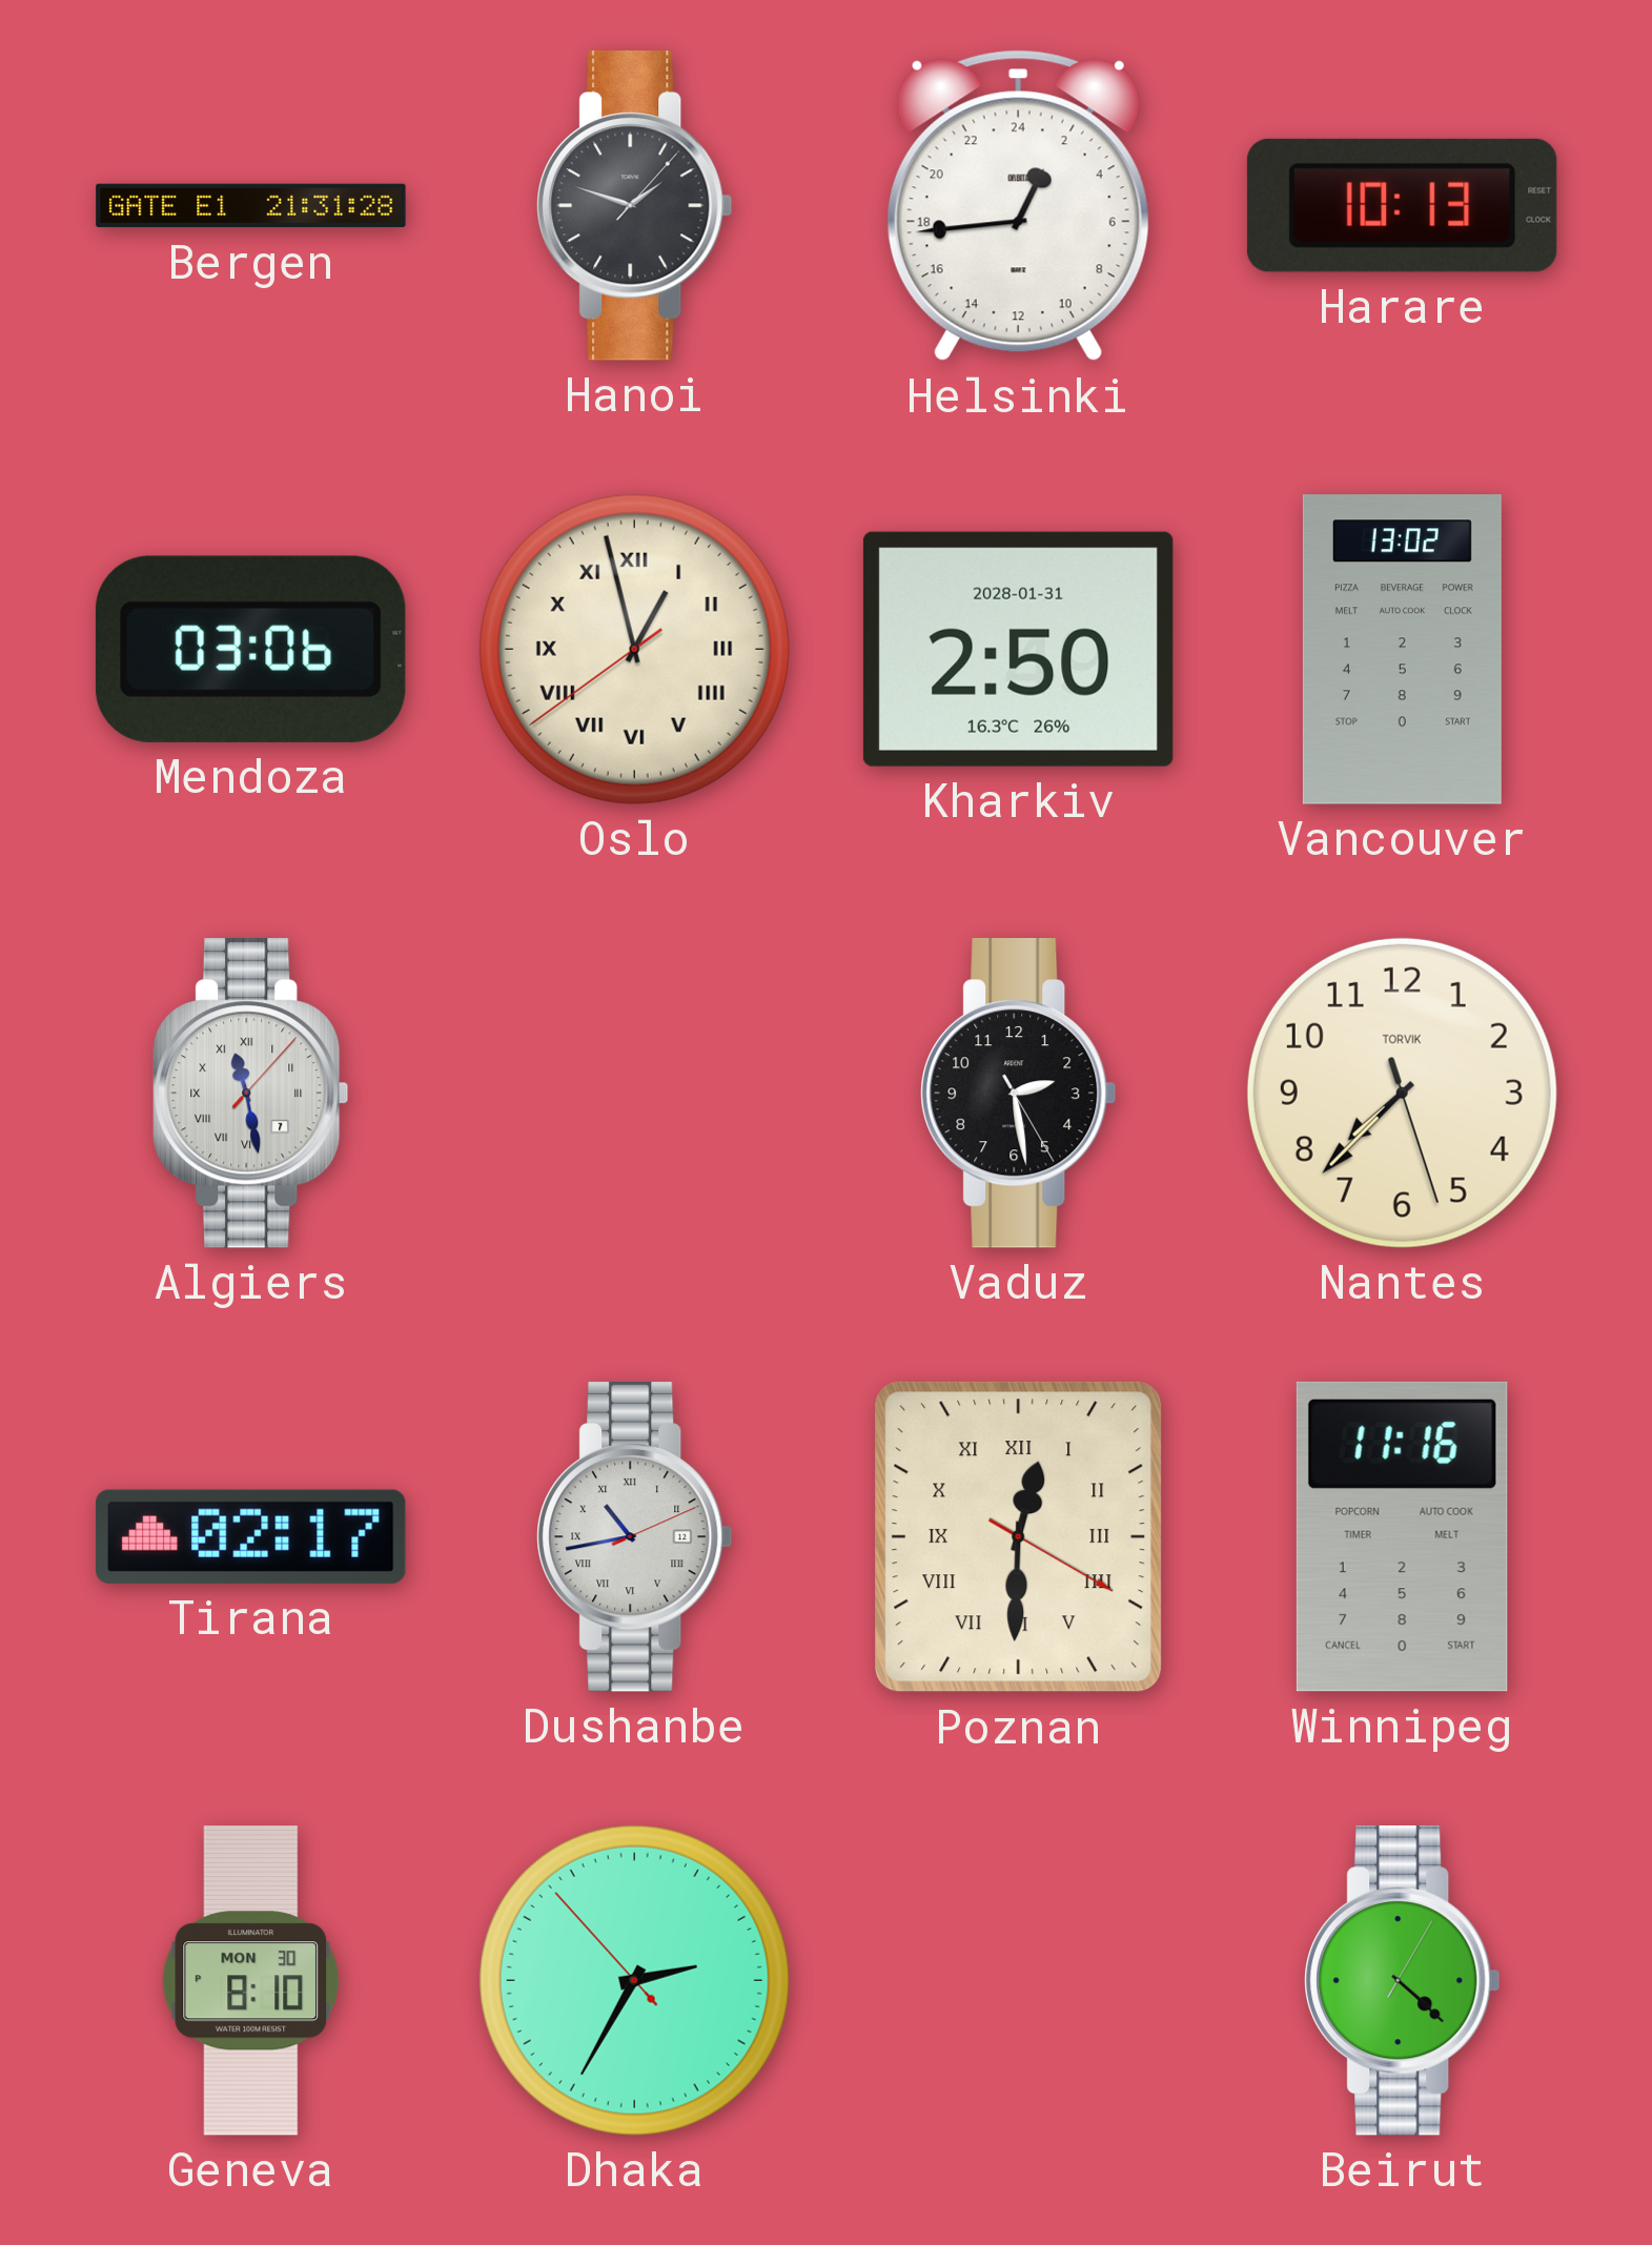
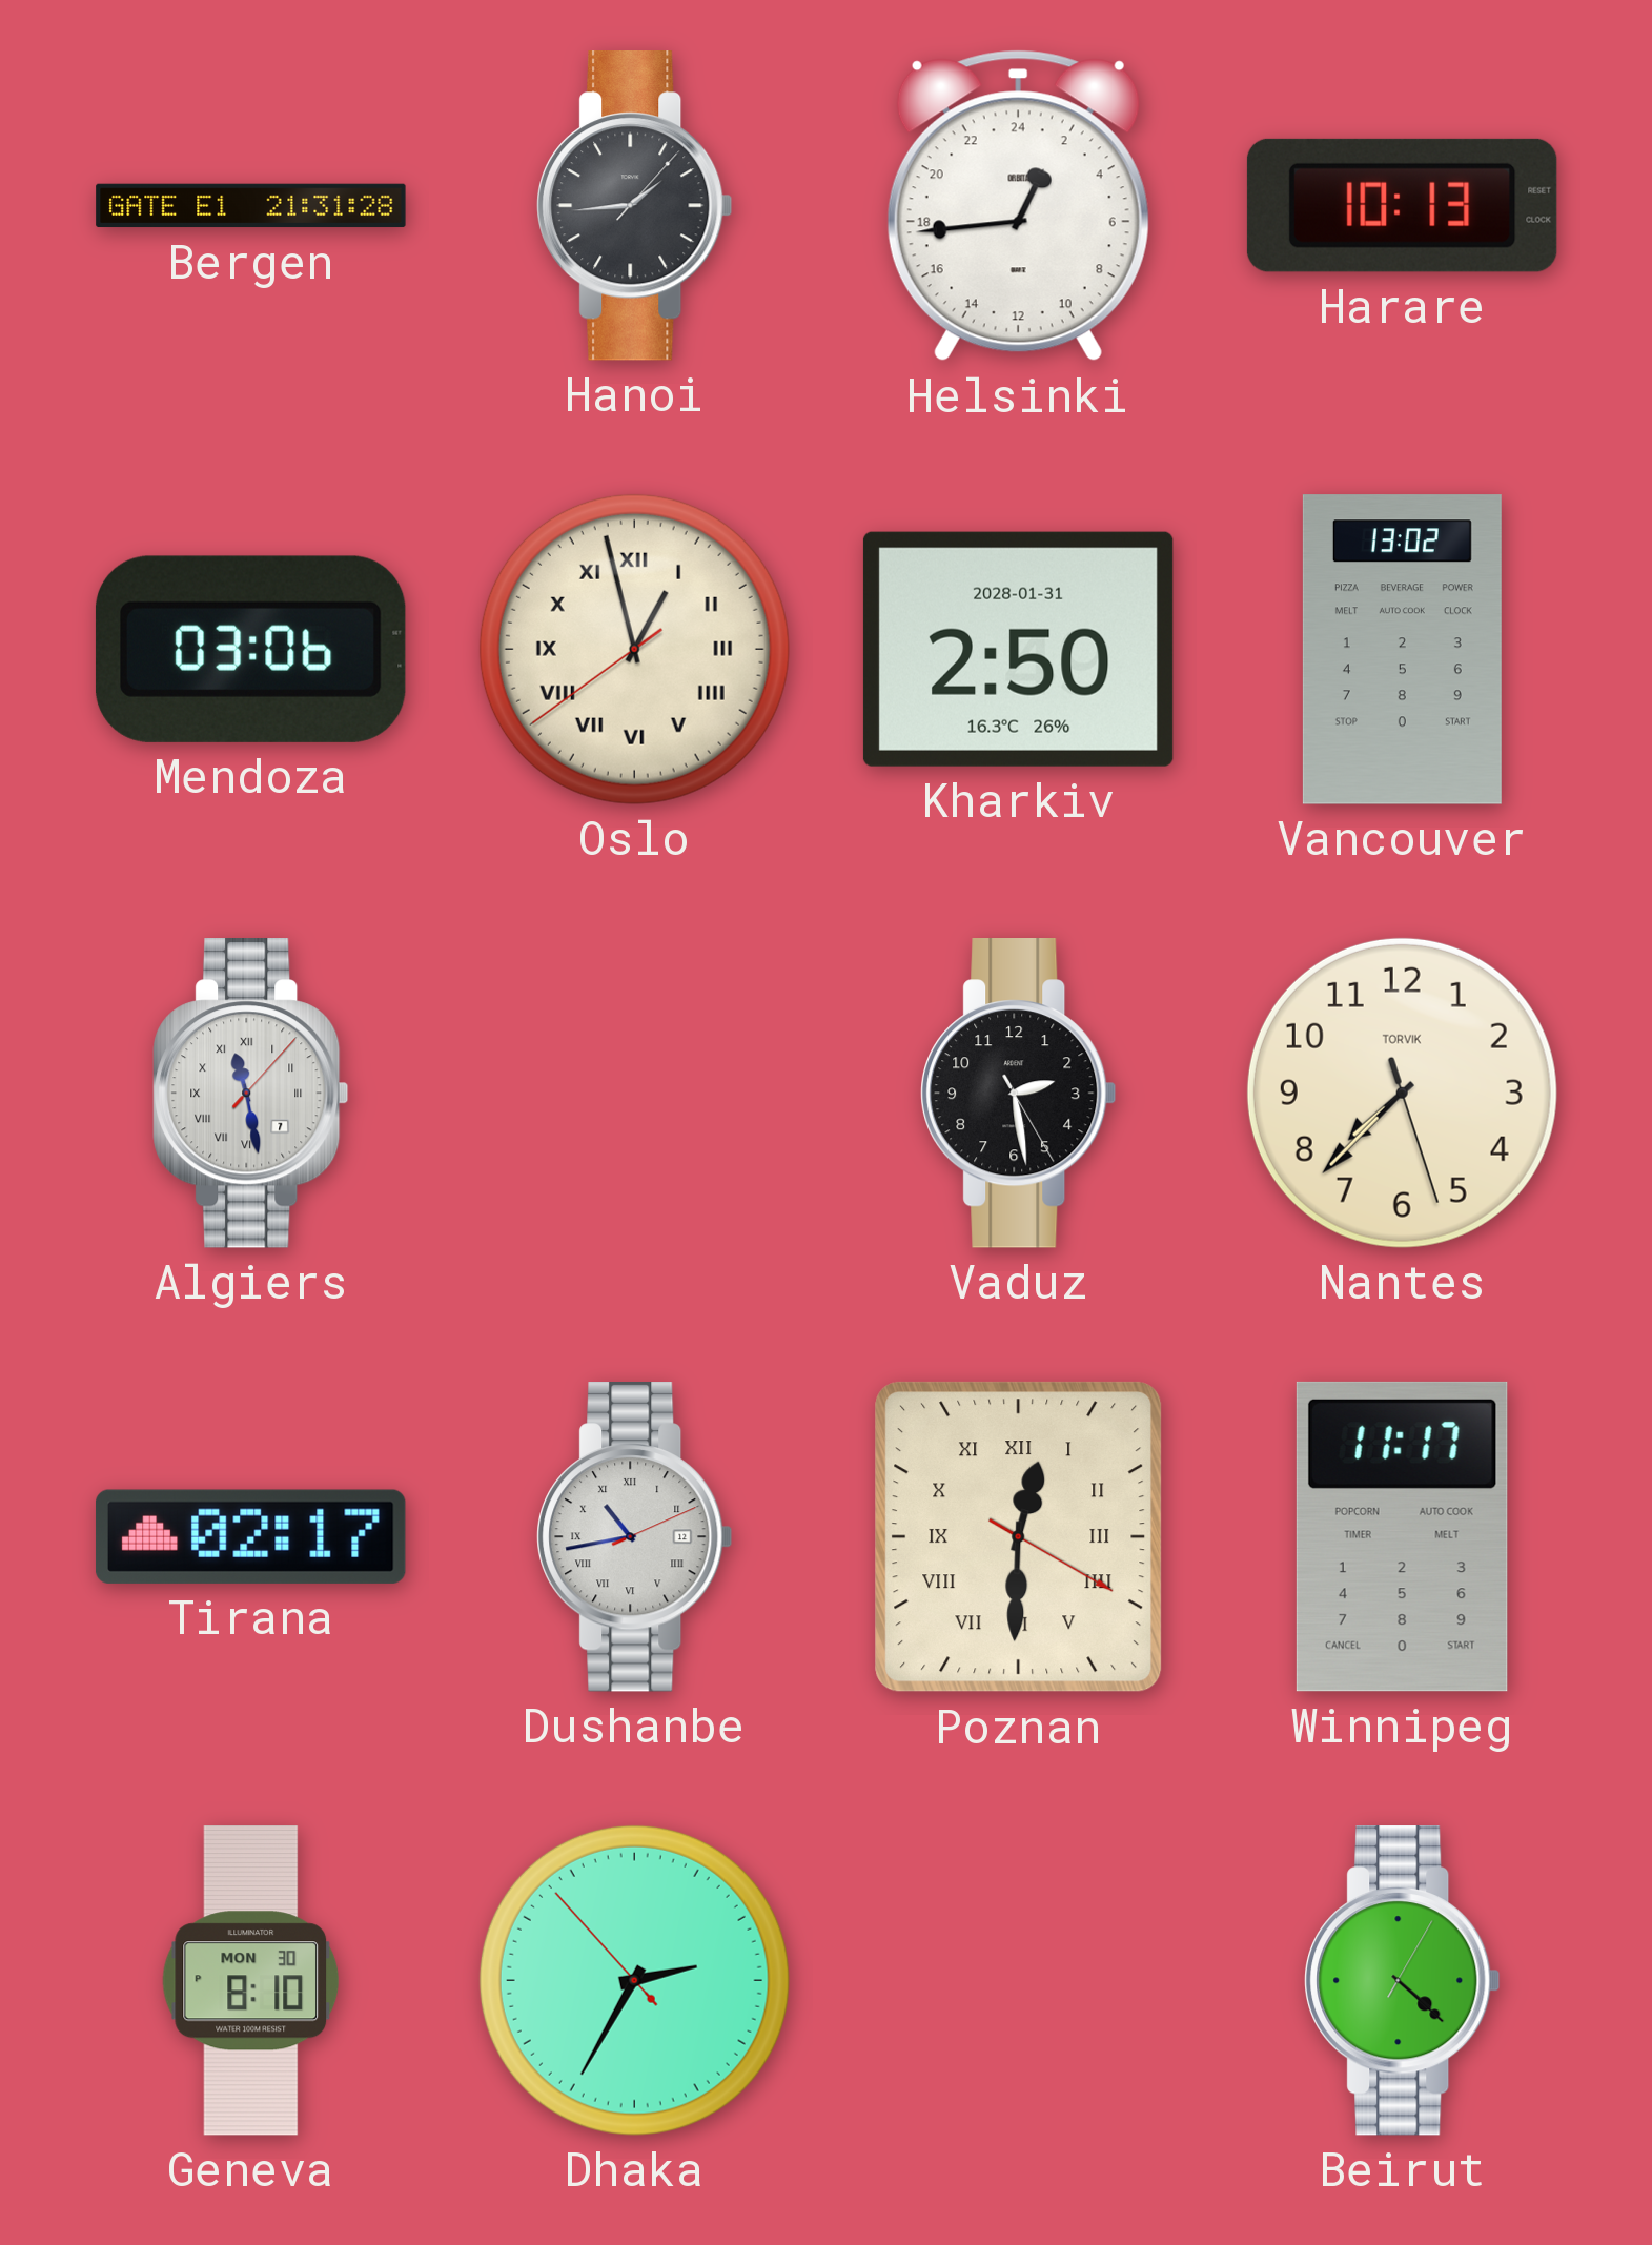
Hanoi: 1:48 -> 1:44 (635, 206)
Winnipeg: 11:16 -> 11:17 (1402, 1536)
